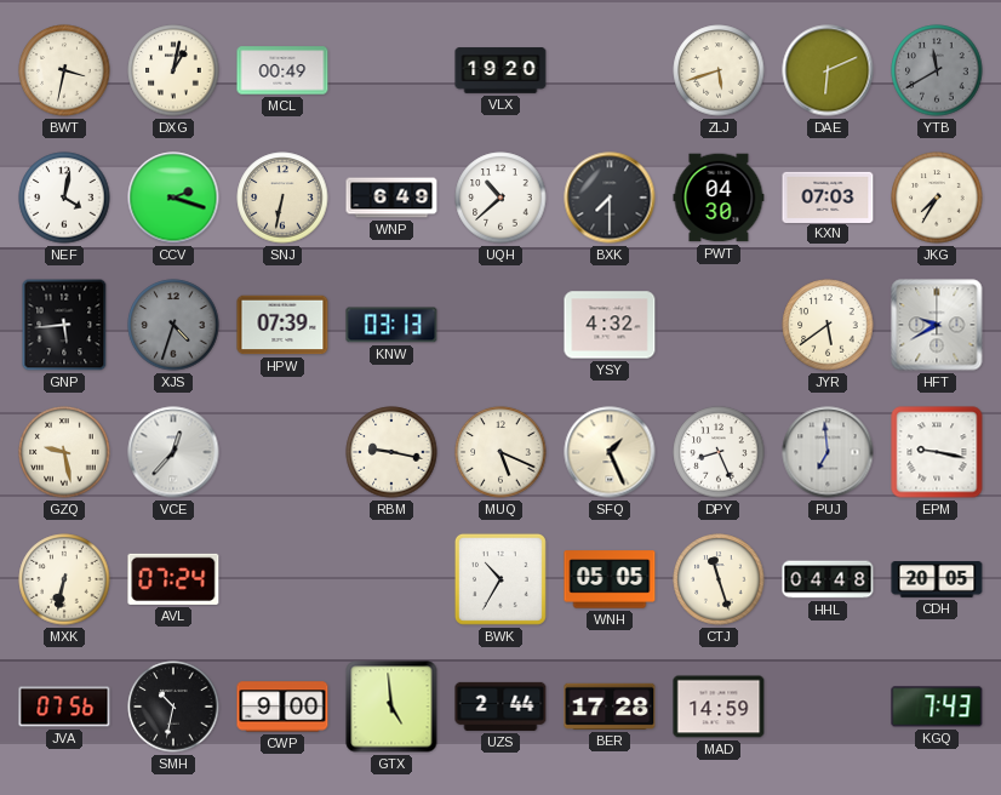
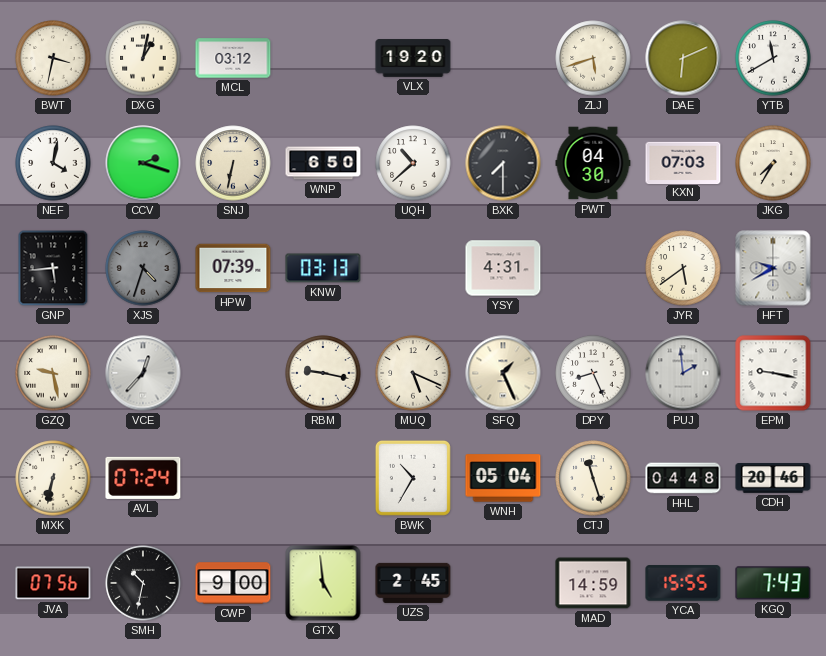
MCL: 00:49 -> 03:12 (233, 58)
YTB dial: grey -> white (773, 58)
WNP: 6:49 -> 6:50 (323, 163)
YSY: 4:32 -> 4:31 (503, 268)
PUJ: 6:59 -> 1:59 (683, 373)
WNH: 05:05 -> 05:04 (503, 478)
CDH: 20:05 -> 20:46 (773, 478)
UZS: 2:44 -> 2:45 (413, 583)
BER: 17:28 -> none (610, 707)
YCA: none -> 15:55 (683, 583)
